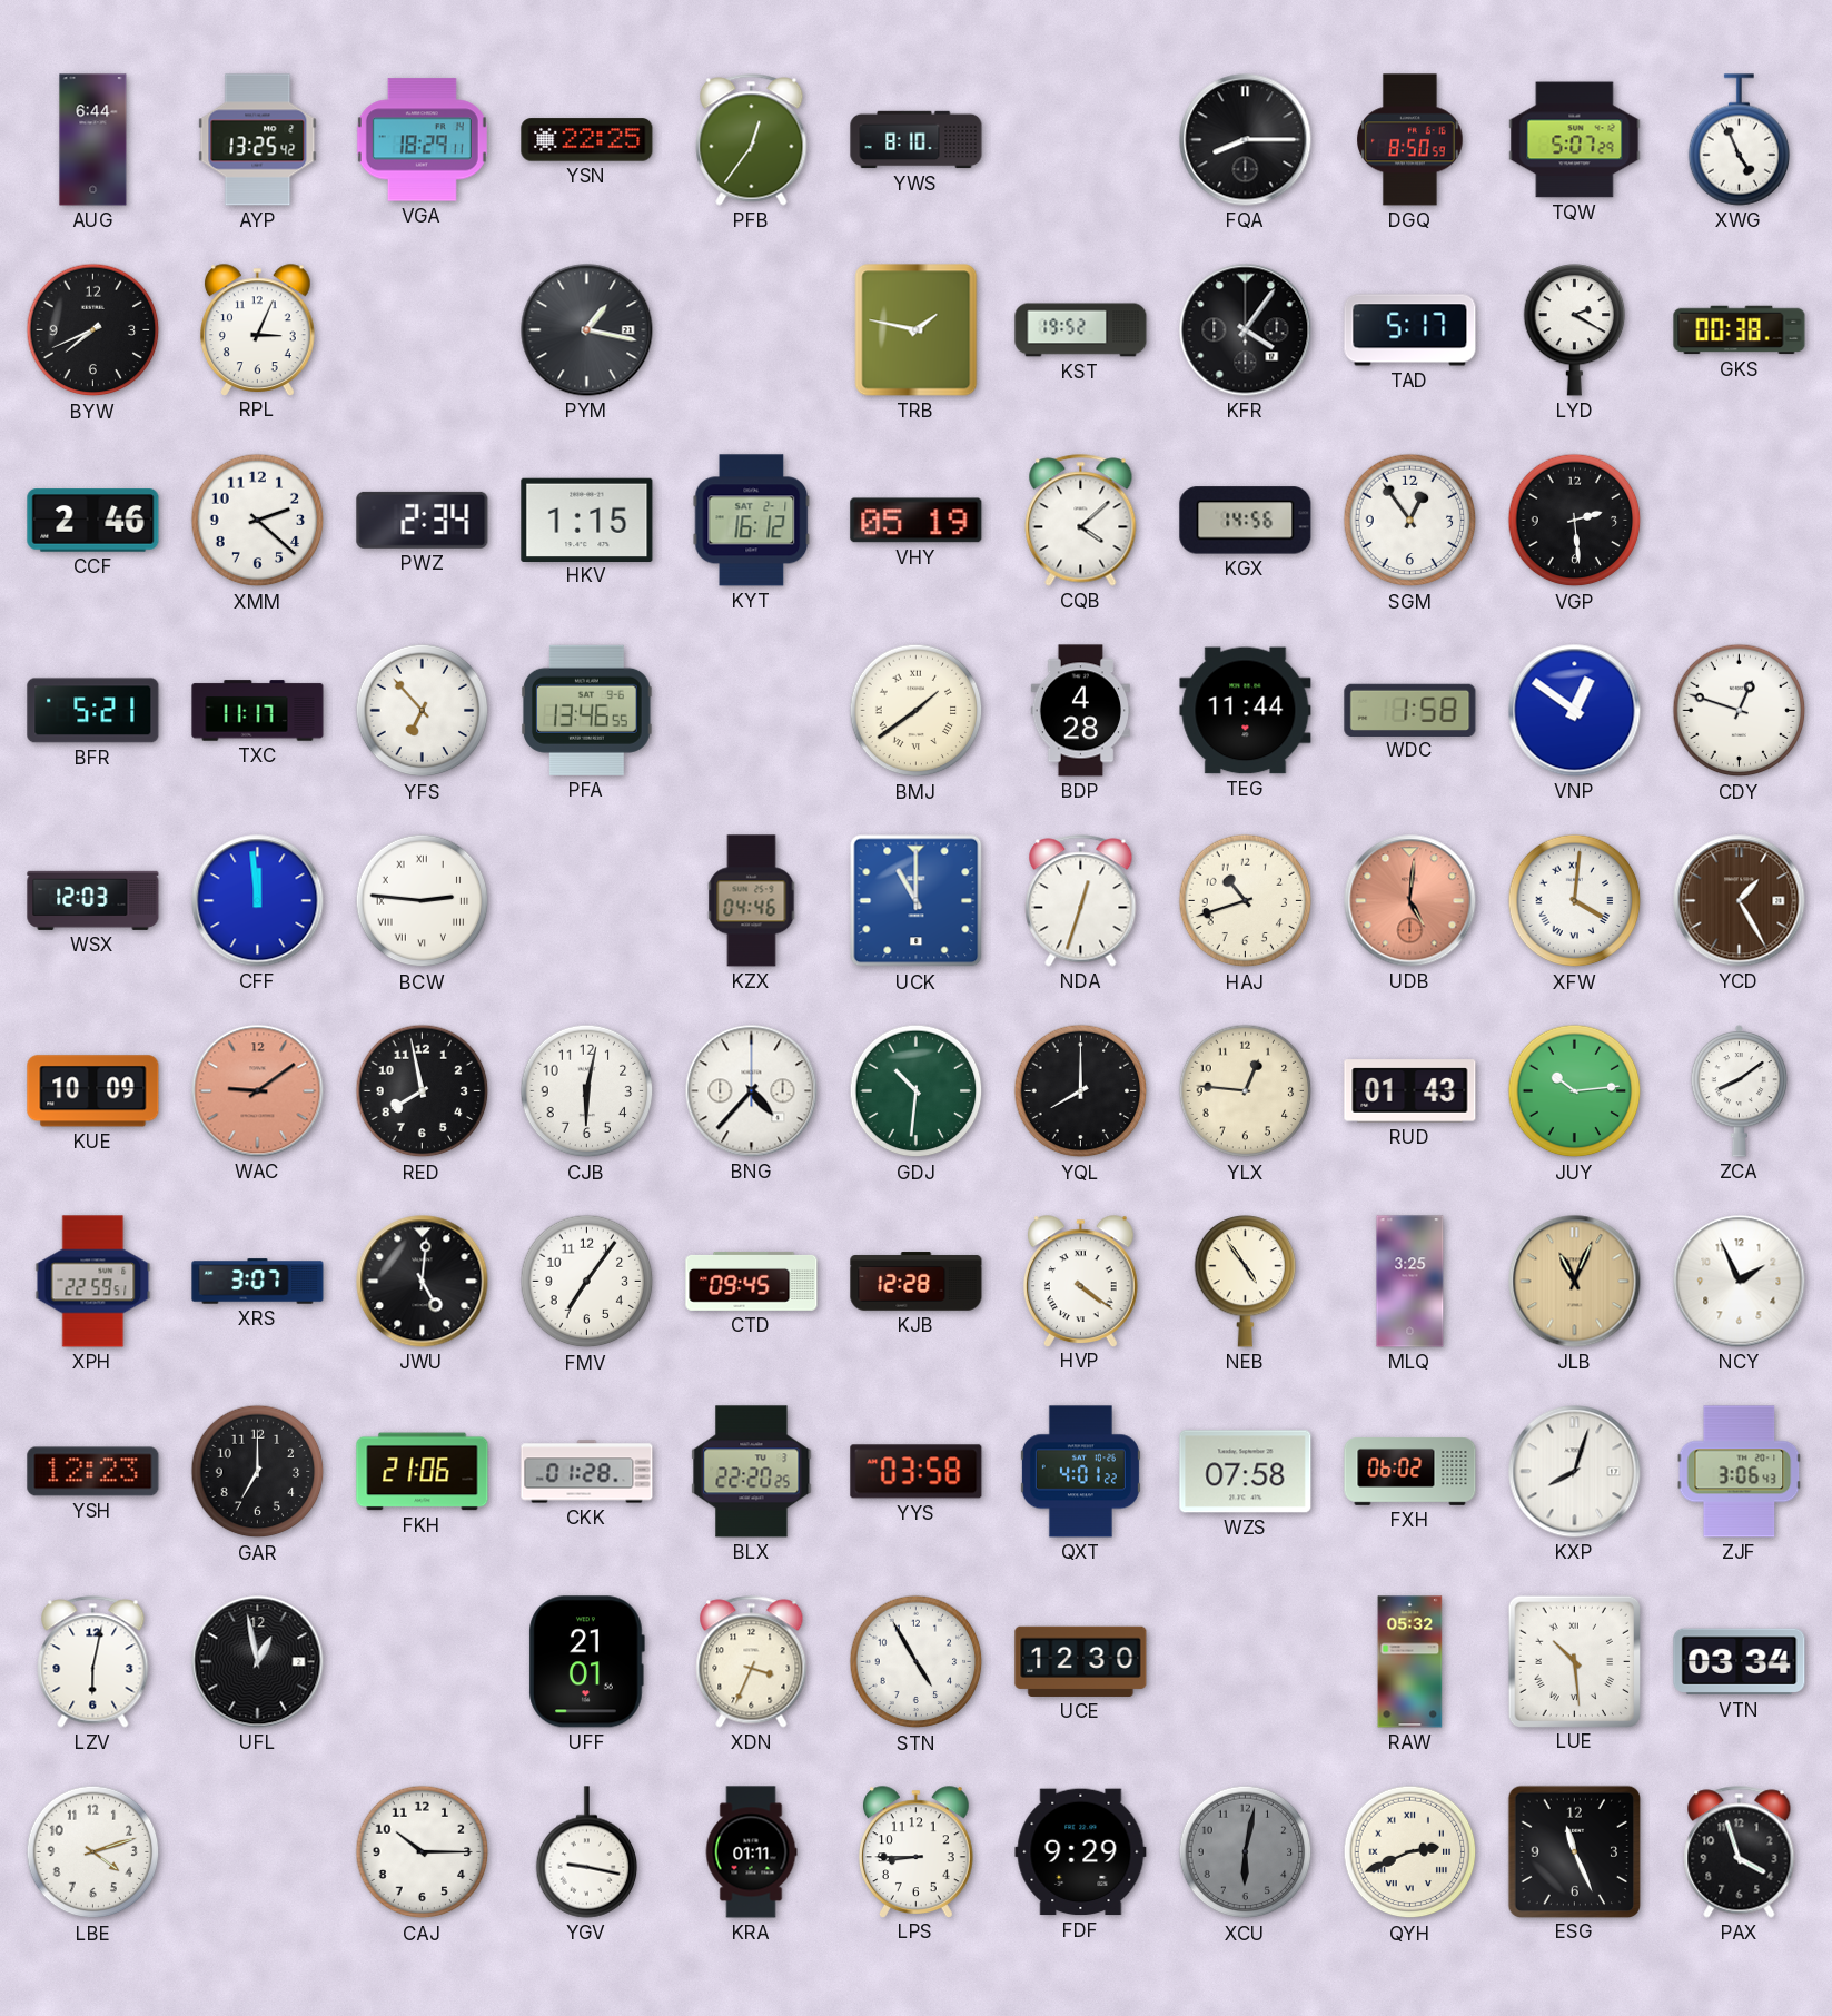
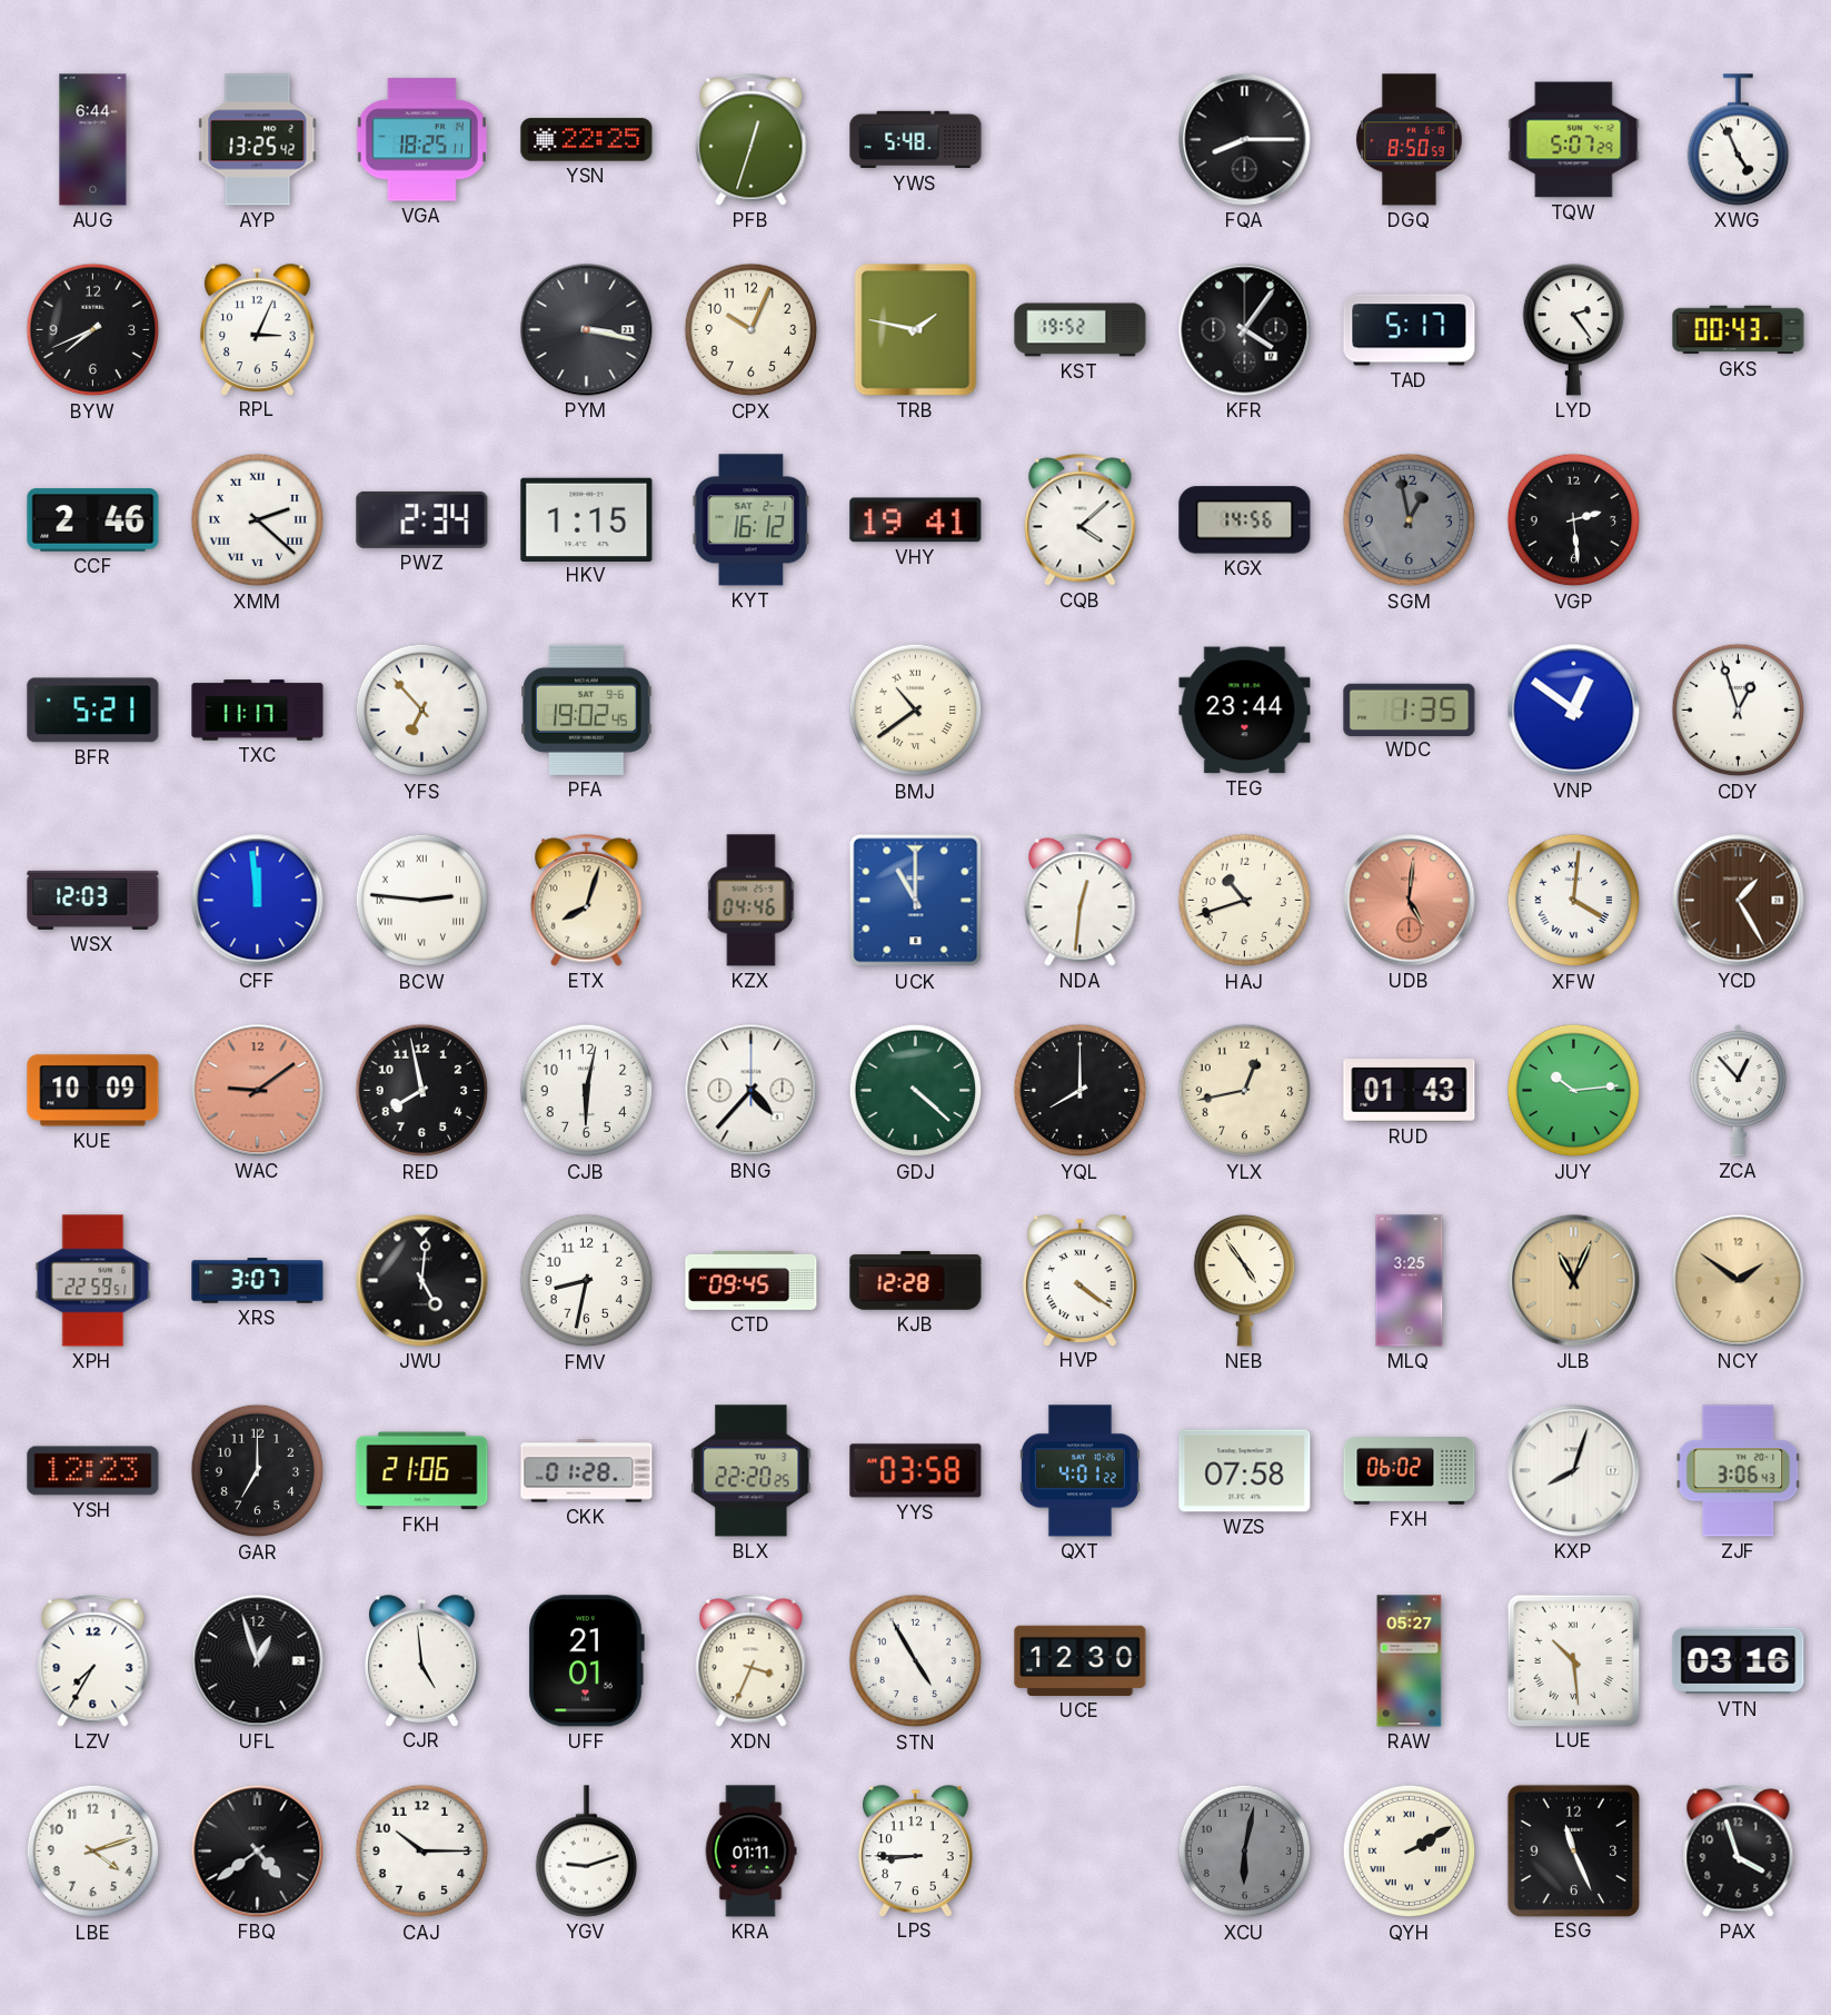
VGA: 18:29 -> 18:25 (421, 140)
PFB: 12:36 -> 12:33 (752, 140)
YWS: 8:10 -> 5:48 (916, 140)
PYM: 1:17 -> 3:17 (587, 330)
CPX: none -> 10:04 (752, 330)
LYD: 2:20 -> 2:24 (1574, 330)
GKS: 00:38 -> 00:43 (1739, 330)
XMM numerals: Arabic -> Roman (258, 520)
VHY: 05:19 -> 19:41 (916, 520)
SGM: 12:54 -> 12:58 (1410, 520)
SGM dial: white -> grey (1410, 520)
PFA: 13:46 -> 19:02 (587, 709)
BMJ: 1:39 -> 10:39 (916, 711)
BDP: 4:28 -> none (1080, 711)
TEG: 11:44 -> 23:44 (1245, 711)
WDC: 1:58 -> 1:35 (1410, 709)
CDY: 12:48 -> 12:57 (1739, 711)
ETX: none -> 8:03 (587, 901)
NDA: 12:33 -> 12:31 (1081, 901)
GDJ: 10:31 -> 4:22 (916, 1091)
YLX: 12:46 -> 12:43 (1245, 1091)
ZCA: 8:09 -> 12:53 (1739, 1090)
FMV: 7:06 -> 8:32 (587, 1281)
NCY: 1:56 -> 1:51 (1739, 1281)
NCY dial: white -> champagne (1739, 1281)
LZV: 6:02 -> 7:35 (93, 1661)
UFL: 12:58 -> 12:57 (258, 1661)
CJR: none -> 4:59 (421, 1660)
RAW: 05:32 -> 05:27 (1410, 1661)
VTN: 03:34 -> 03:16 (1739, 1661)
FBQ: none -> 4:39 (258, 1852)
YGV: 9:17 -> 9:12 (587, 1852)
FDF: 9:29 -> none (1081, 1852)
QYH: 2:41 -> 2:10 (1410, 1852)
